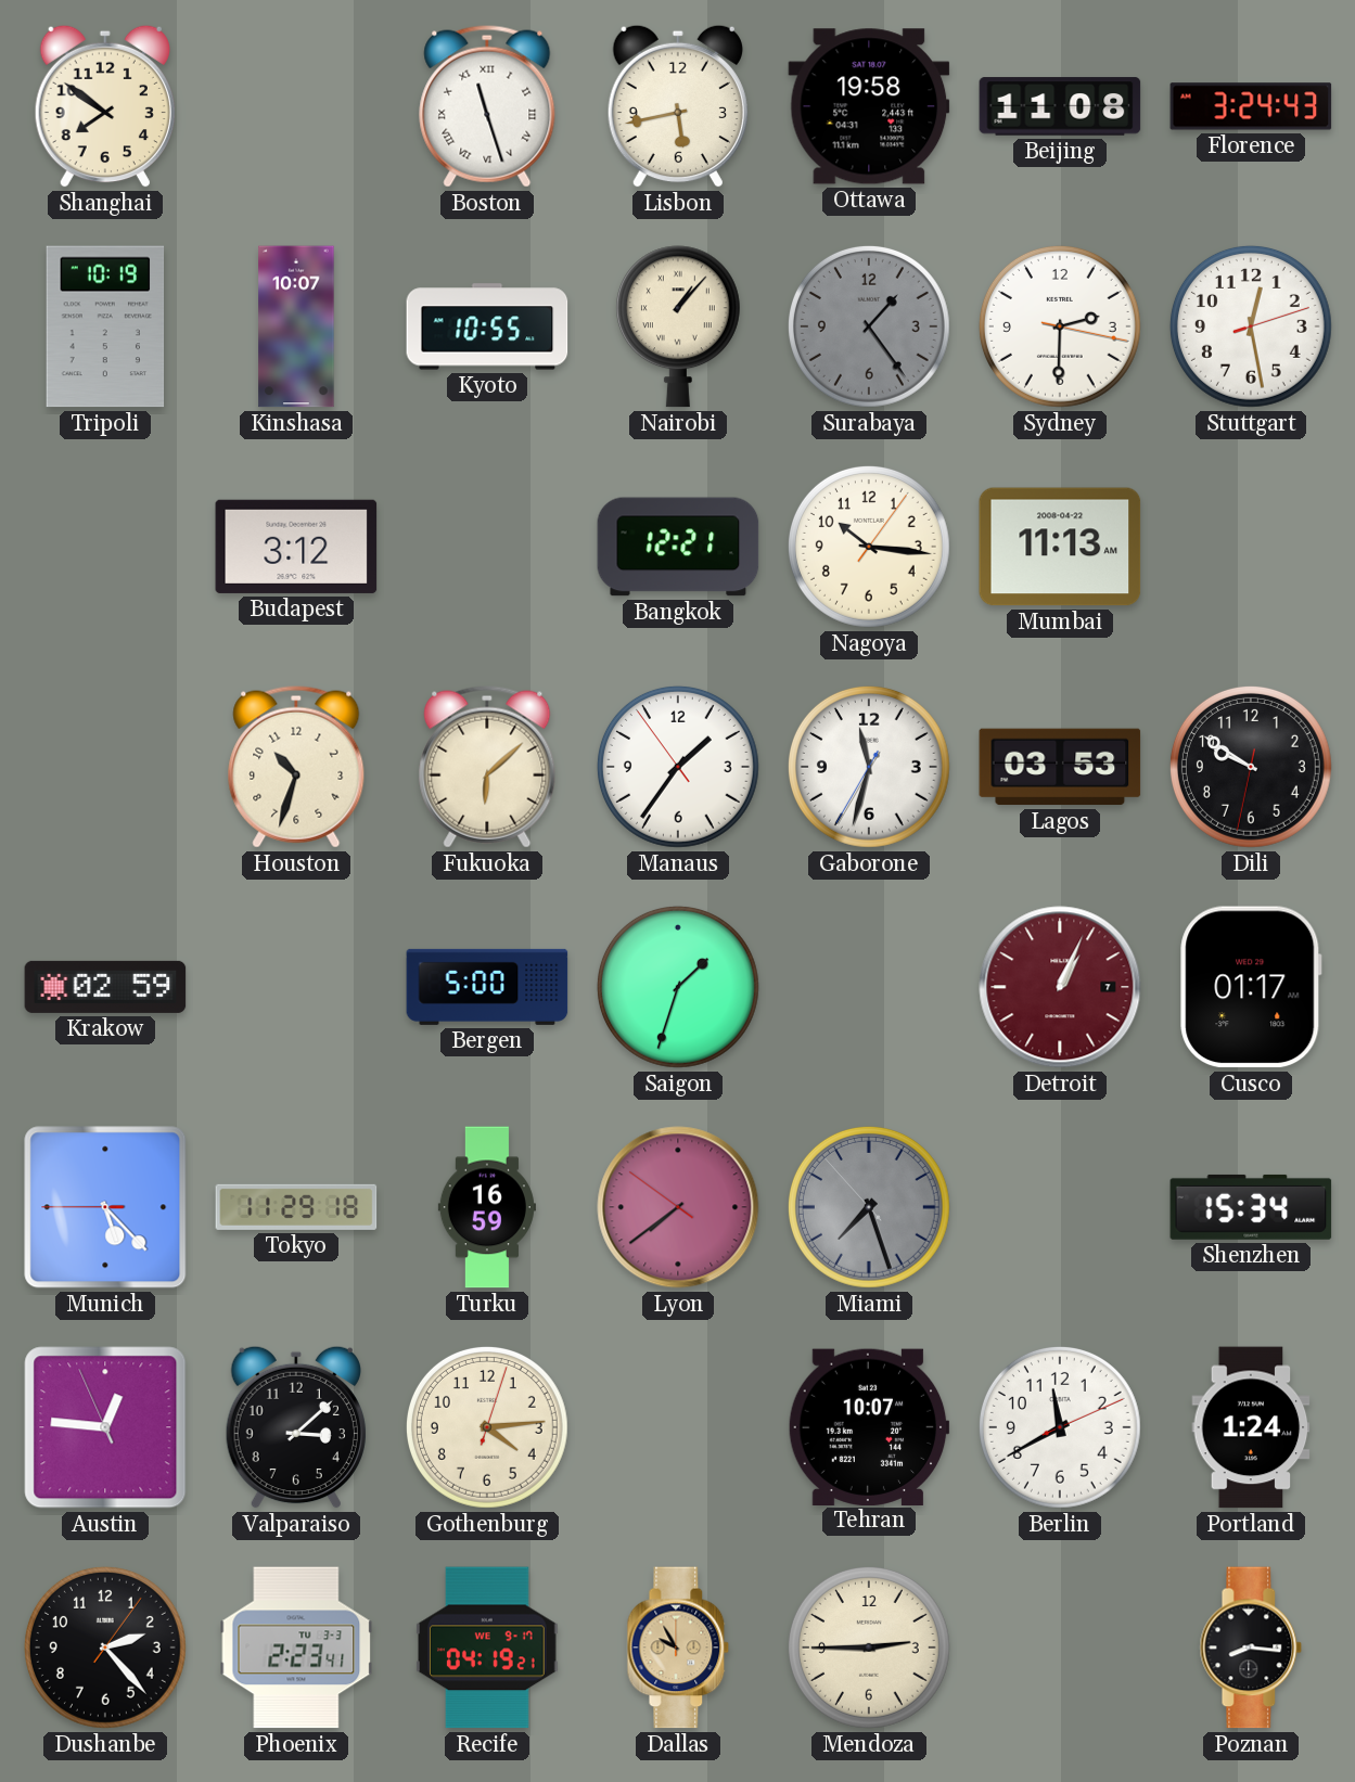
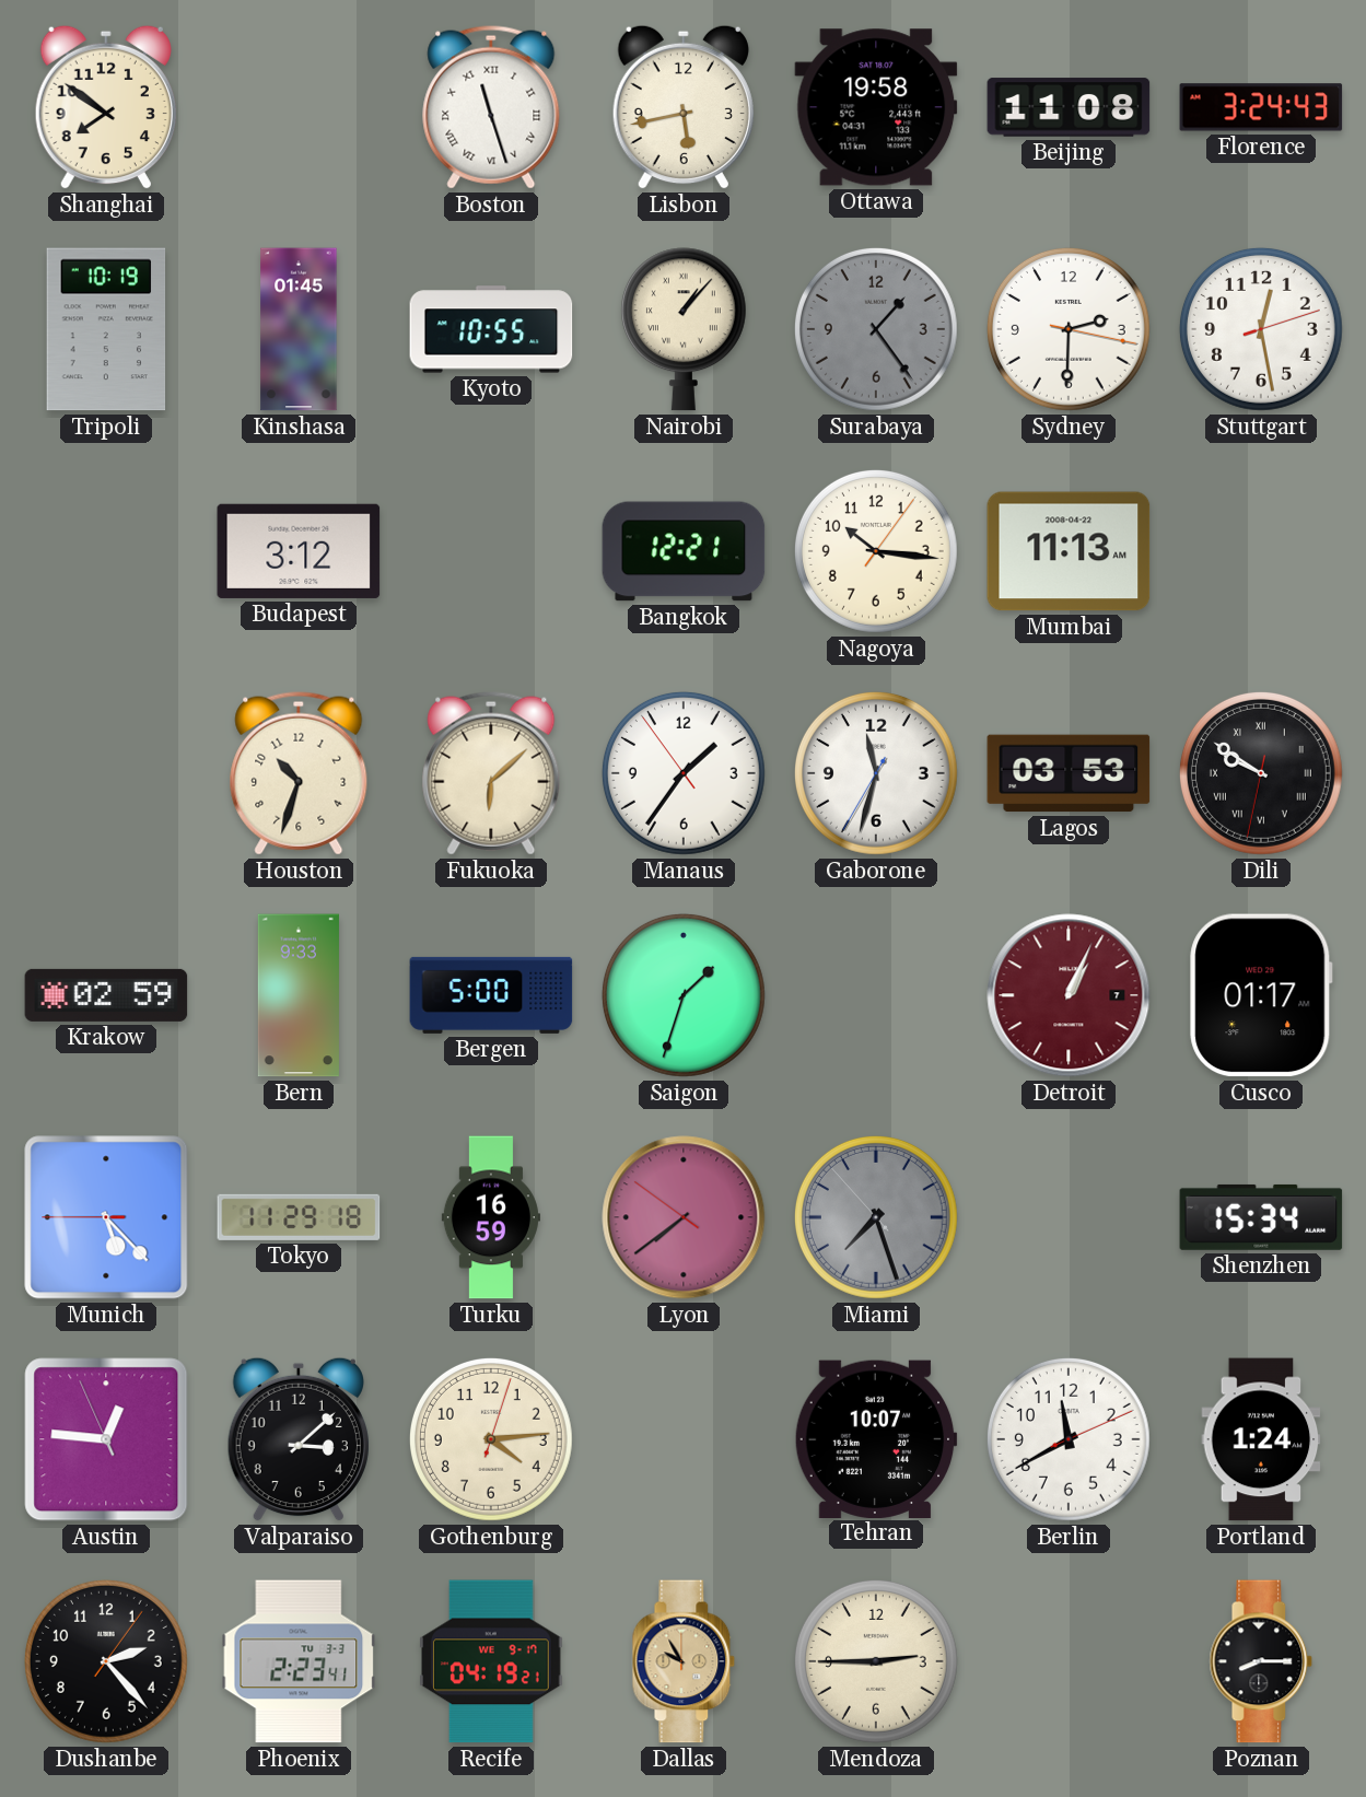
Kinshasa: 10:07 -> 01:45 (299, 329)
Dili numerals: Arabic -> Roman (1261, 773)
Bern: none -> 9:33 (299, 995)
Poznan: 8:16 -> 8:15 (1261, 1661)
